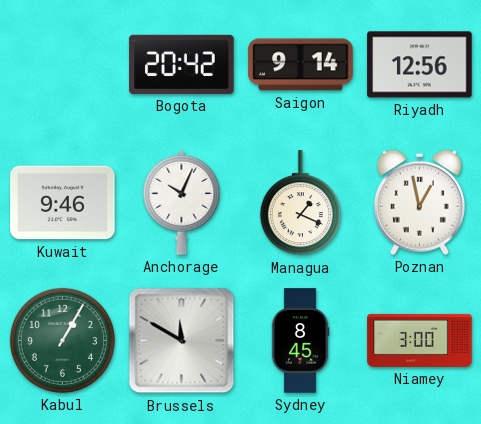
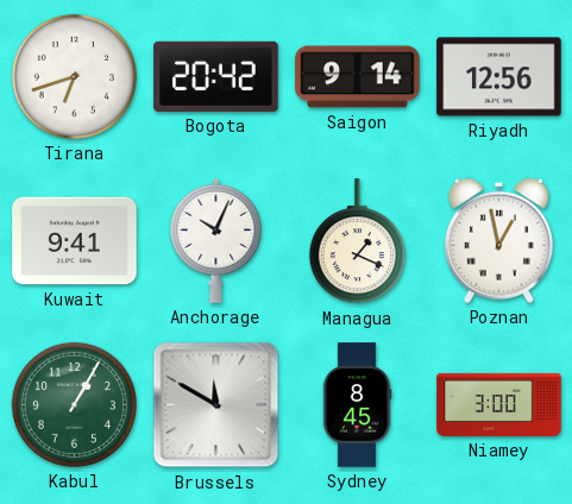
Tirana: none -> 6:42 (74, 76)
Kuwait: 9:46 -> 9:41 (75, 241)
